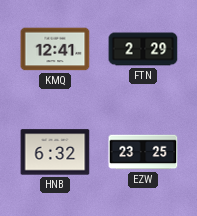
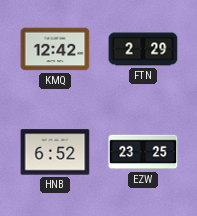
KMQ: 12:41 -> 12:42 (55, 49)
HNB: 6:32 -> 6:52 (55, 152)
